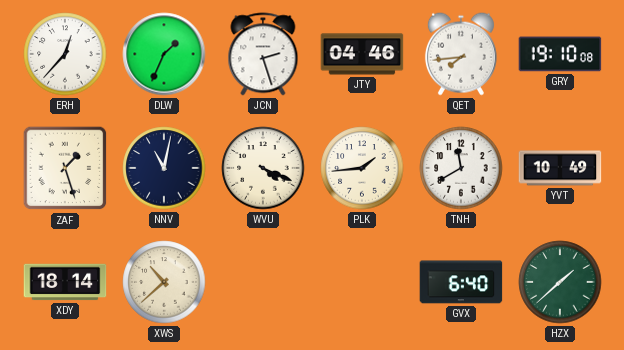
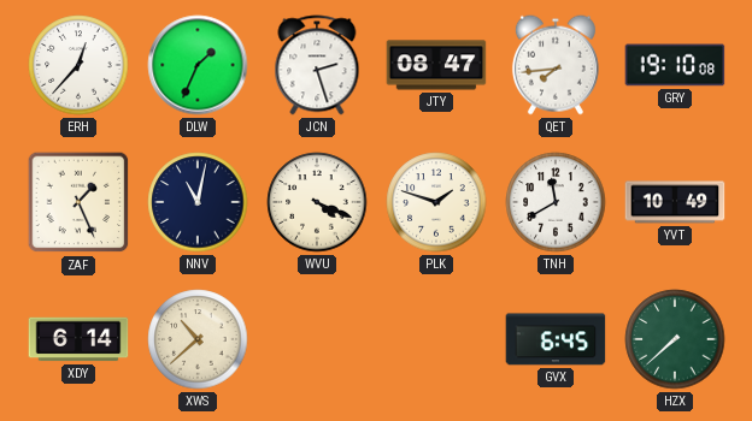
JTY: 04:46 -> 08:47 (436, 65)
ZAF: 1:27 -> 1:26 (78, 202)
PLK: 1:44 -> 1:48 (436, 202)
XDY: 18:14 -> 6:14 (78, 339)
GVX: 6:40 -> 6:45 (556, 339)
HZX: 1:38 -> 7:38 (675, 339)
